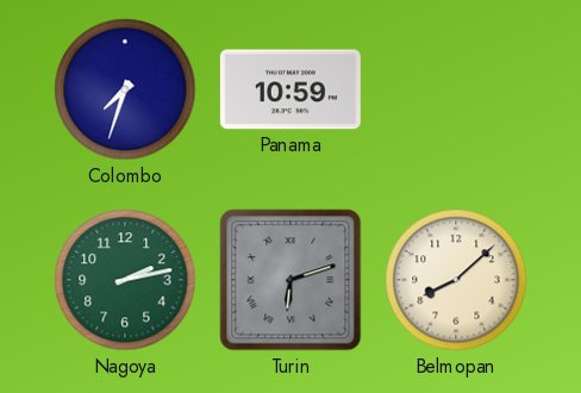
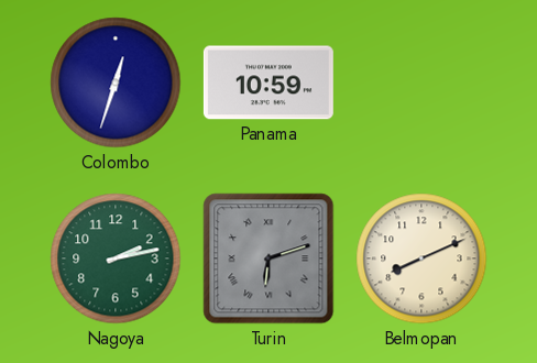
Colombo: 7:33 -> 12:33 (116, 82)
Belmopan: 8:08 -> 8:11 (421, 258)
